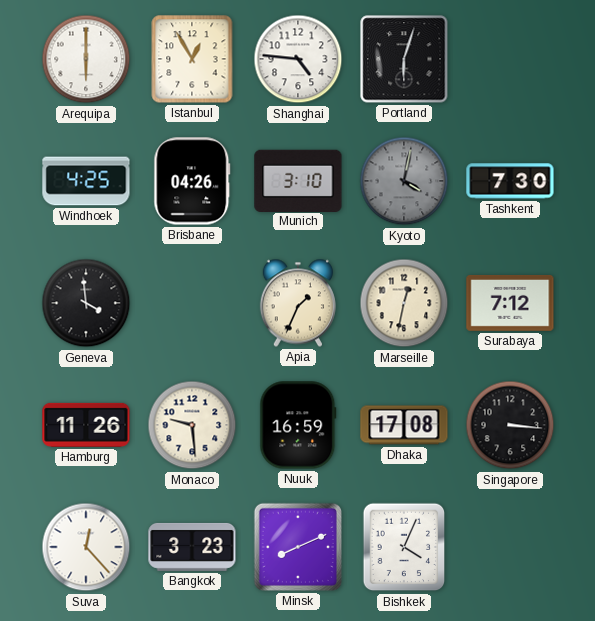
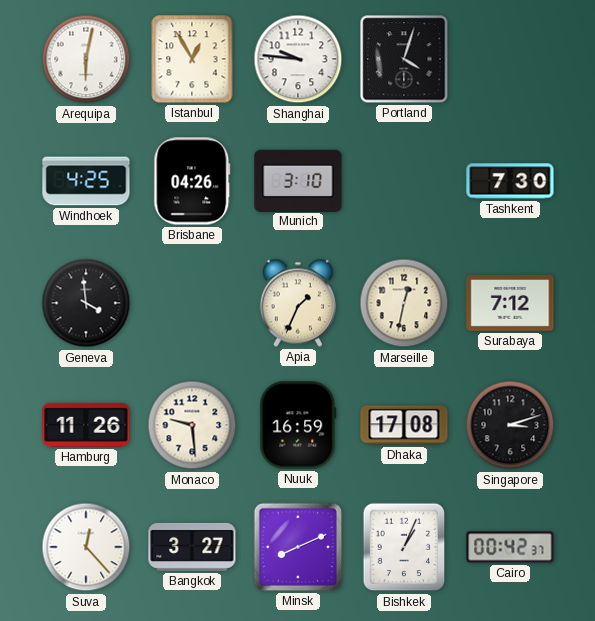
Arequipa: 6:00 -> 6:02 (86, 59)
Shanghai: 4:46 -> 9:46 (298, 59)
Portland: 6:03 -> 4:03 (404, 59)
Kyoto: 4:02 -> none (404, 181)
Singapore: 3:16 -> 3:12 (510, 425)
Bangkok: 3:23 -> 3:27 (192, 547)
Bishkek: 4:04 -> 1:04 (404, 547)
Cairo: none -> 00:42 (510, 547)
